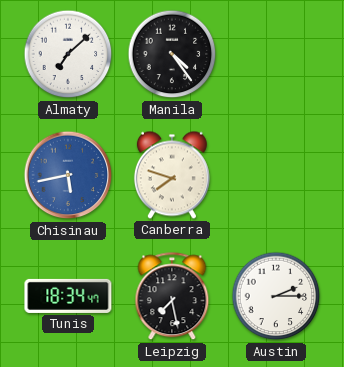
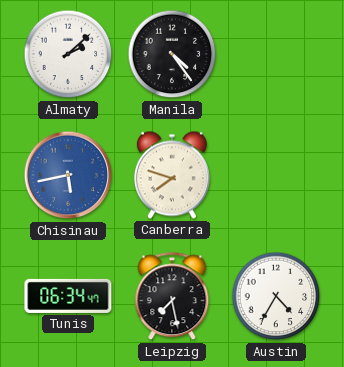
Almaty: 7:08 -> 2:08 (68, 54)
Tunis: 18:34 -> 06:34 (68, 296)
Austin: 2:15 -> 4:35 (276, 296)
